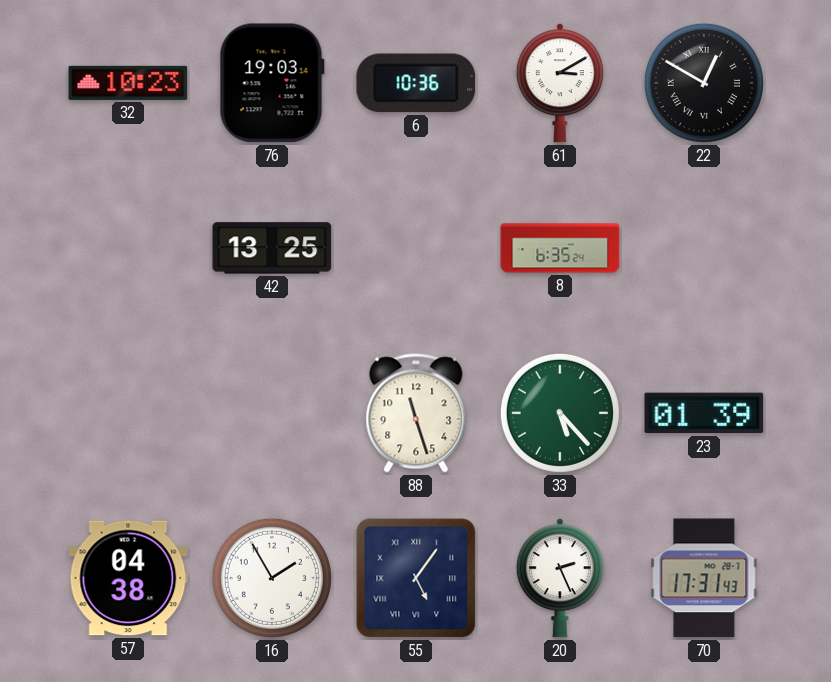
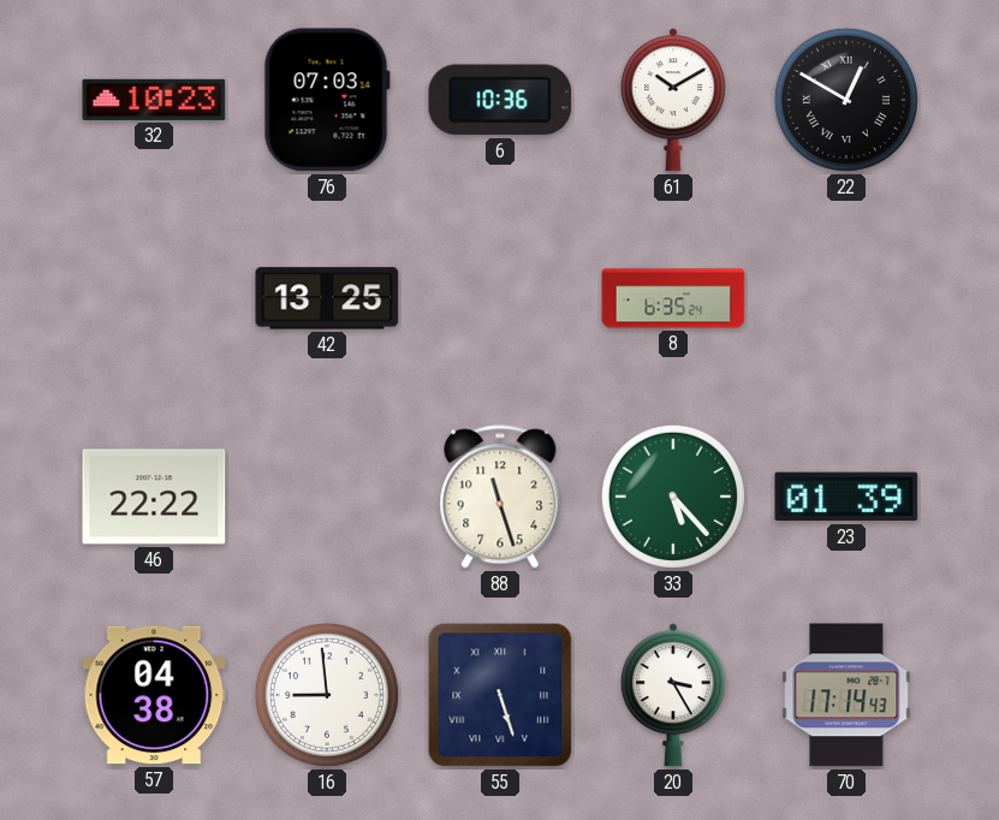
76: 19:03 -> 07:03 (327, 100)
61: 3:10 -> 10:10 (673, 100)
46: none -> 22:22 (154, 497)
16: 1:55 -> 8:59 (327, 695)
55: 5:06 -> 5:27 (500, 695)
20: 2:26 -> 3:25 (673, 695)
70: 17:31 -> 17:14 (846, 695)
